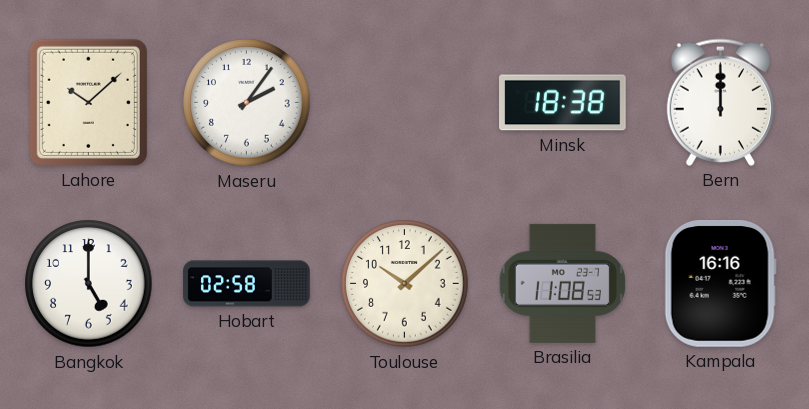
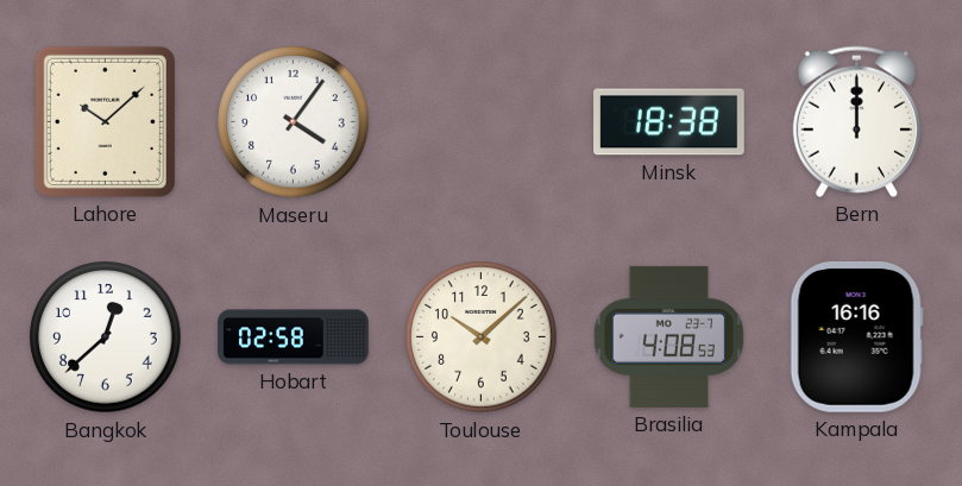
Maseru: 2:06 -> 4:06 (294, 122)
Bangkok: 5:00 -> 12:38 (106, 337)
Brasilia: 11:08 -> 4:08 (668, 336)
